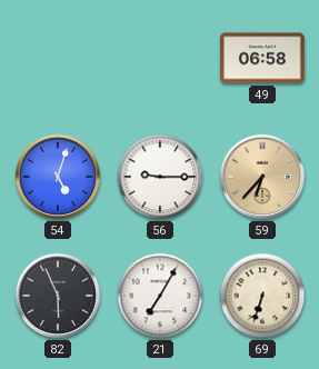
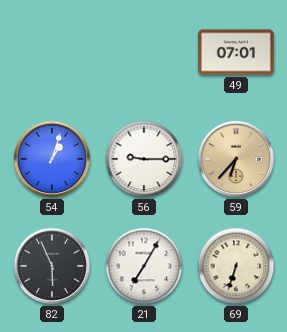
49: 06:58 -> 07:01 (236, 52)
54: 5:03 -> 1:03 (52, 159)
